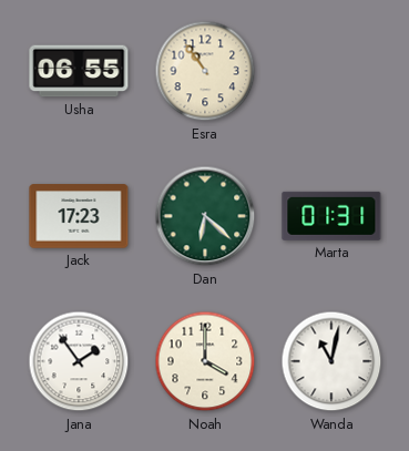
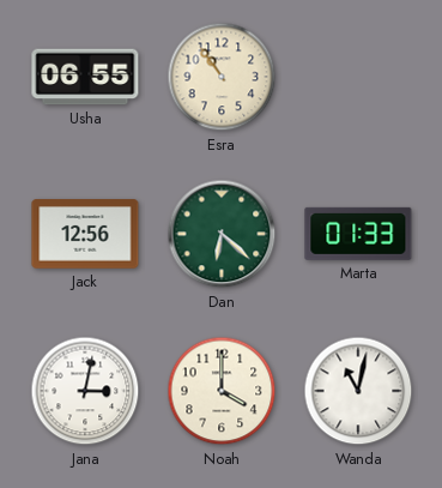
Jack: 17:23 -> 12:56 (85, 234)
Marta: 01:31 -> 01:33 (358, 234)
Jana: 1:54 -> 3:02 (85, 391)
